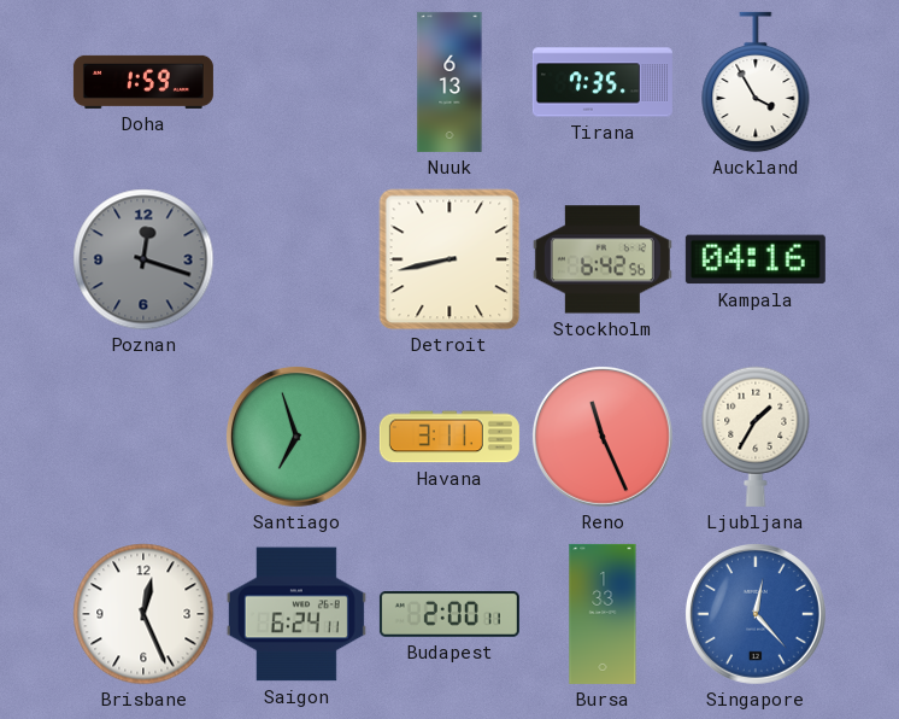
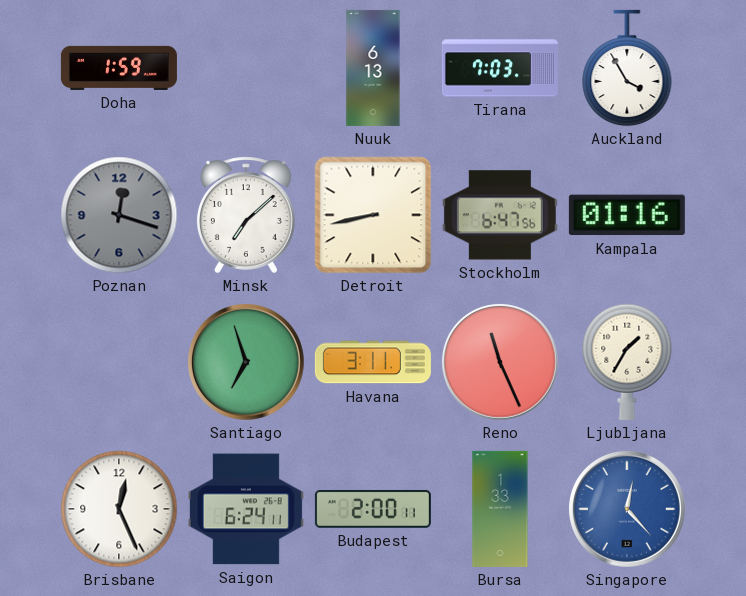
Tirana: 7:35 -> 7:03 (500, 68)
Minsk: none -> 7:08 (246, 215)
Stockholm: 6:42 -> 6:47 (500, 215)
Kampala: 04:16 -> 01:16 (627, 215)
